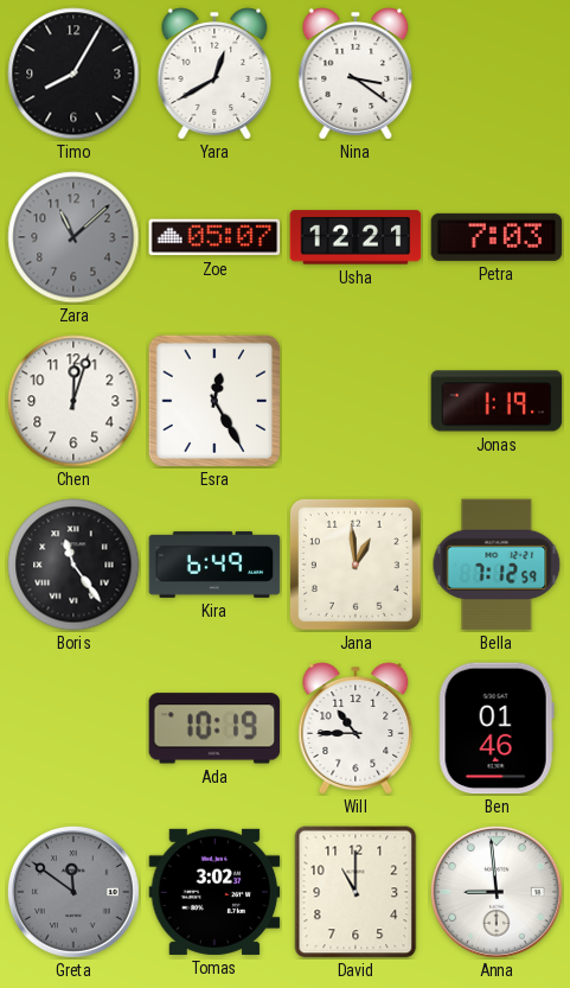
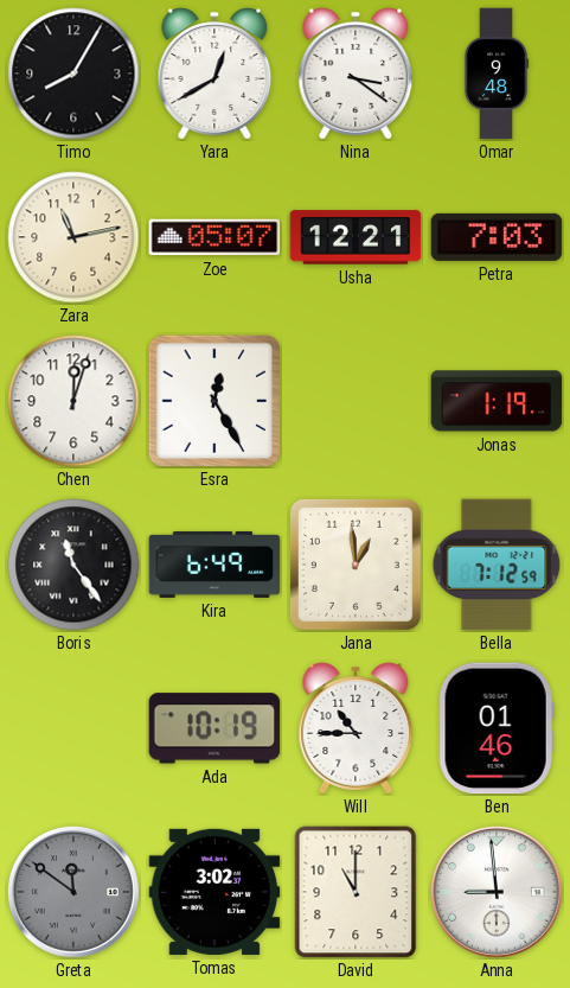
Omar: none -> 9:48 (497, 74)
Zara: 11:08 -> 11:13 (73, 237)
Zara dial: grey -> cream (73, 237)
